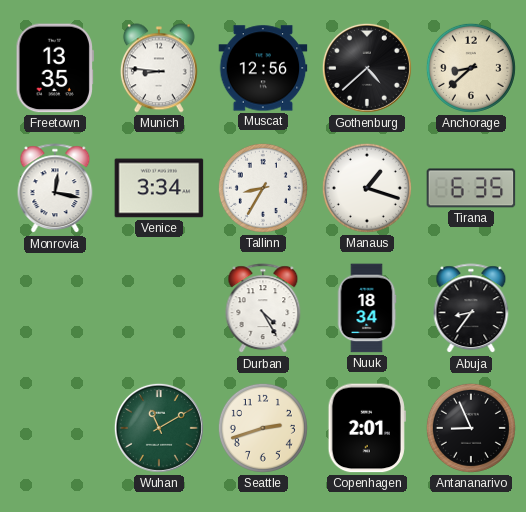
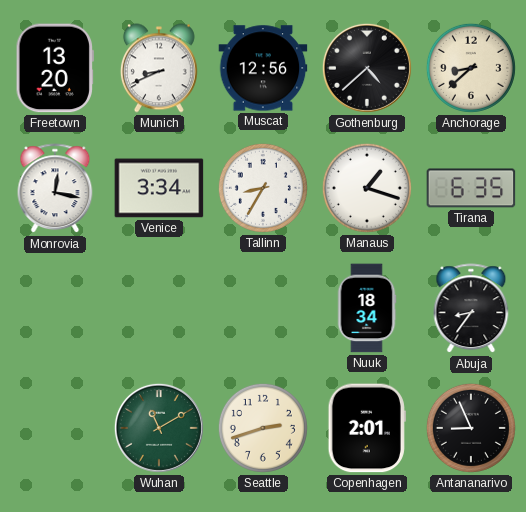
Freetown: 13:35 -> 13:20 (55, 68)
Munich: 8:46 -> 8:41 (159, 68)
Durban: 4:25 -> none (263, 309)
